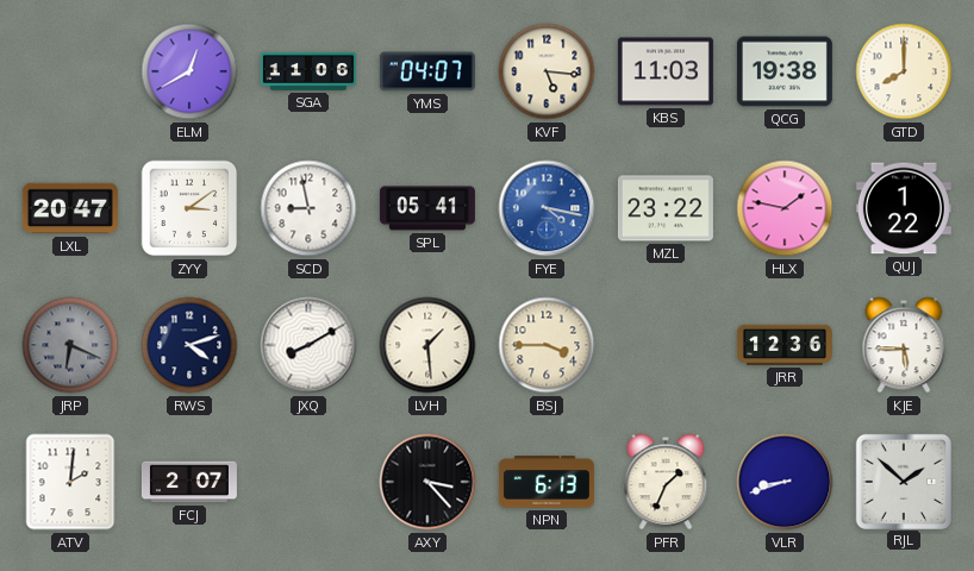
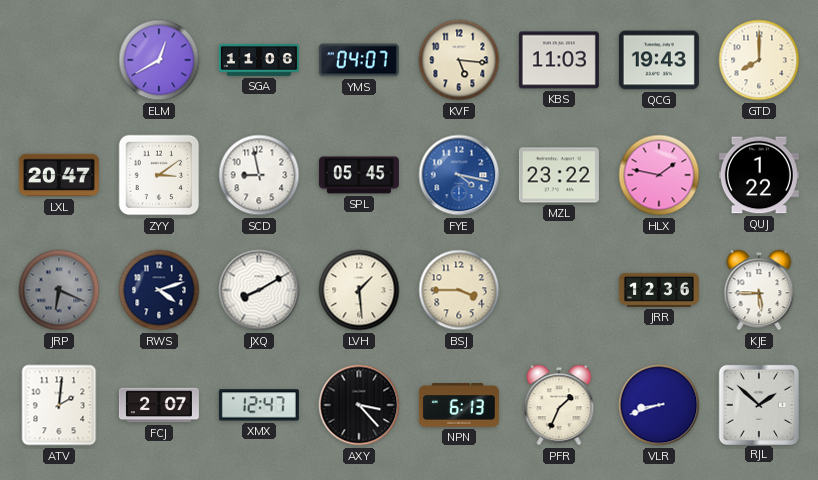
QCG: 19:38 -> 19:43 (659, 60)
SPL: 05:41 -> 05:45 (359, 175)
XMX: none -> 12:47 (259, 405)
